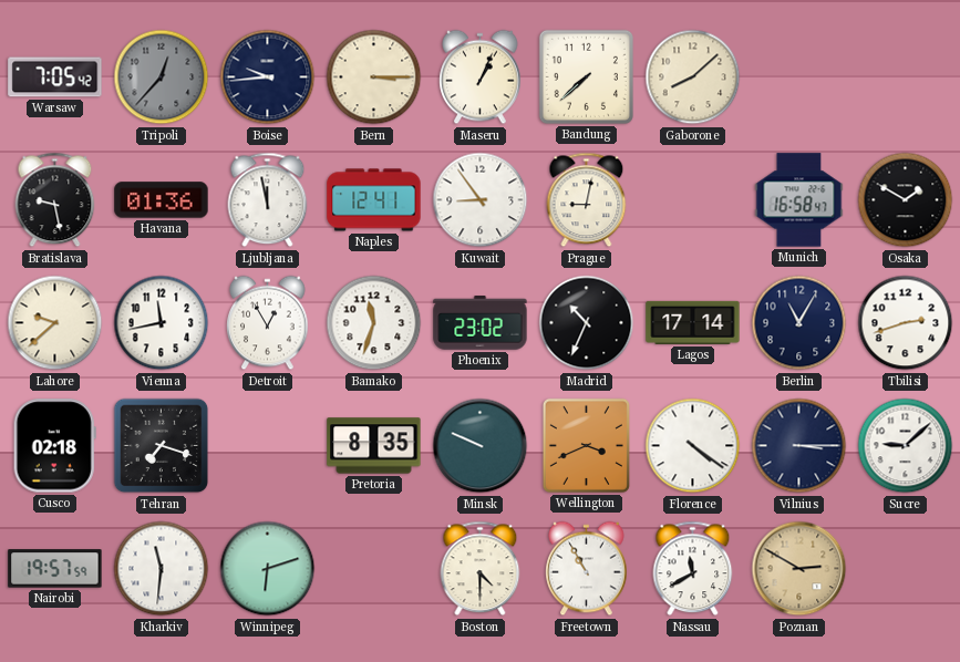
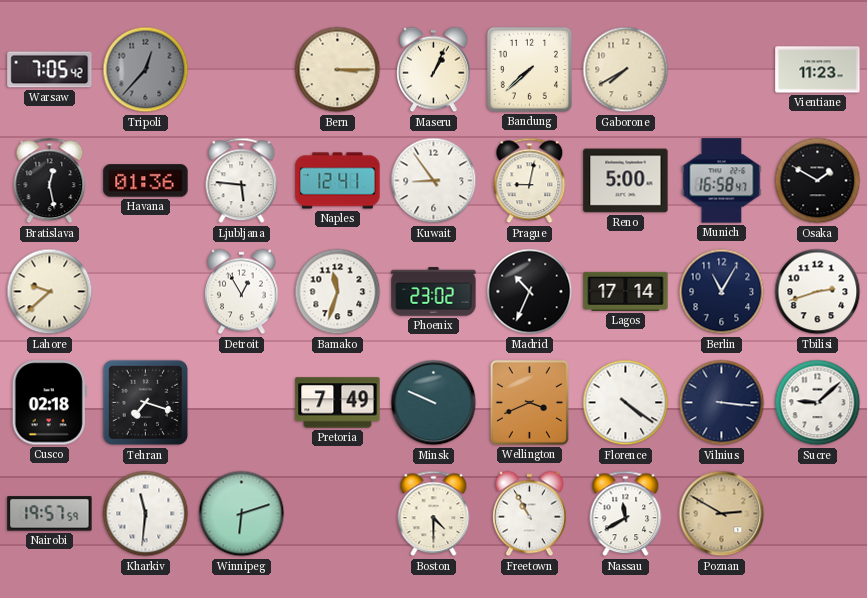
Boise: 9:44 -> none (268, 77)
Gaborone: 8:08 -> 7:40 (626, 70)
Vientiane: none -> 11:23 (818, 70)
Bratislava: 9:28 -> 12:28 (50, 181)
Ljubljana: 11:58 -> 5:46 (242, 181)
Reno: none -> 5:00 (626, 181)
Vienna: 11:43 -> none (162, 323)
Pretoria: 8:35 -> 7:49 (338, 403)
Vilnius: 3:15 -> 3:16 (722, 403)
